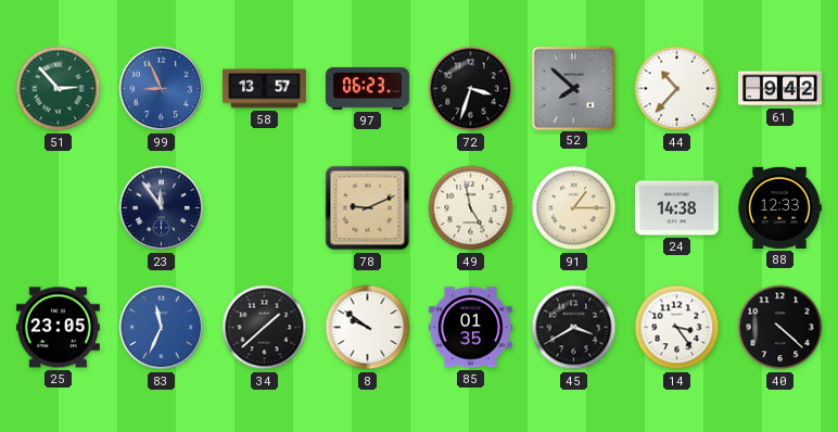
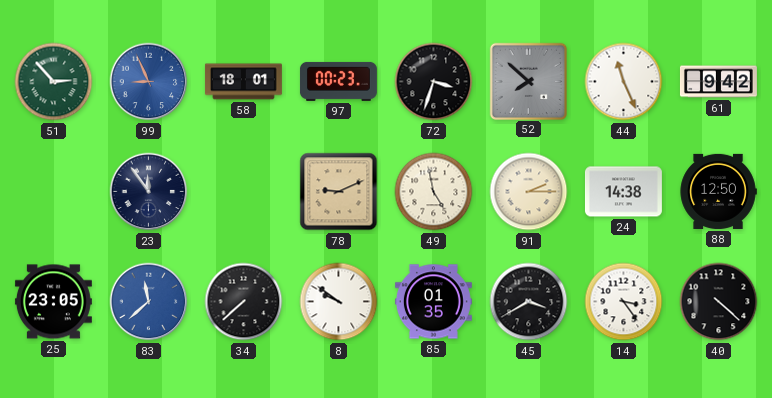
58: 13:57 -> 18:01 (243, 82)
97: 06:23 -> 00:23 (338, 81)
44: 10:37 -> 11:26 (624, 82)
91: 1:15 -> 2:15 (529, 192)
88: 12:33 -> 12:50 (718, 191)
83: 11:34 -> 11:38 (149, 302)
34: 1:38 -> 7:38 (244, 302)
